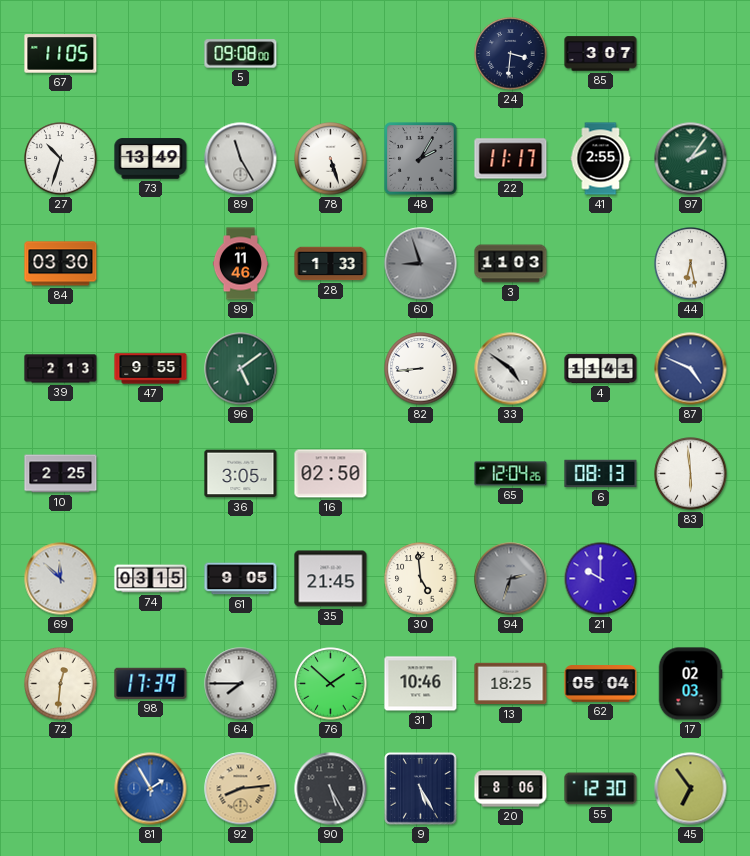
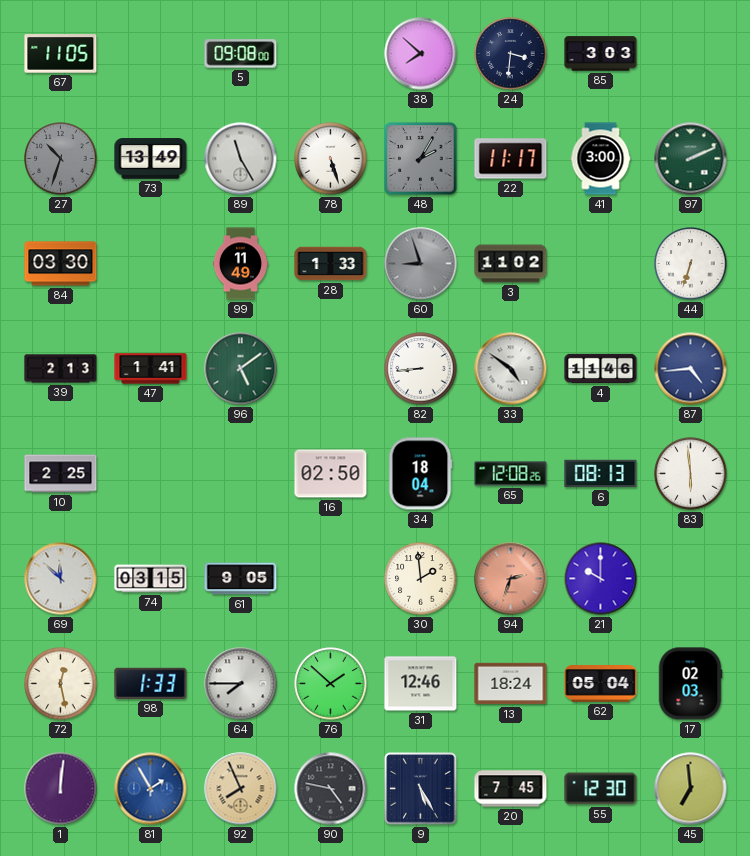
38: none -> 7:52 (421, 54)
85: 3:07 -> 3:03 (601, 54)
27 dial: white -> grey (61, 159)
41: 2:55 -> 3:00 (601, 159)
97: 2:06 -> 2:11 (691, 159)
99: 11:46 -> 11:49 (240, 264)
3: 11:03 -> 11:02 (511, 264)
44: 6:28 -> 6:33 (691, 264)
47: 9:55 -> 1:41 (151, 369)
4: 11:41 -> 11:46 (601, 369)
87: 4:49 -> 4:44 (691, 369)
36: 3:05 -> none (241, 474)
34: none -> 18:04 (420, 474)
65: 12:04 -> 12:08 (511, 474)
35: 21:45 -> none (331, 579)
30: 4:59 -> 1:59 (421, 579)
94 dial: grey -> salmon (511, 579)
72: 12:31 -> 12:28 (61, 684)
98: 17:39 -> 1:33 (151, 683)
31: 10:46 -> 12:46 (421, 684)
13: 18:25 -> 18:24 (511, 684)
1: none -> 12:01 (61, 789)
92: 8:14 -> 7:56 (241, 789)
90: 5:25 -> 4:47 (331, 789)
20: 8:06 -> 7:45 (511, 789)
45: 6:54 -> 6:59 (691, 789)
